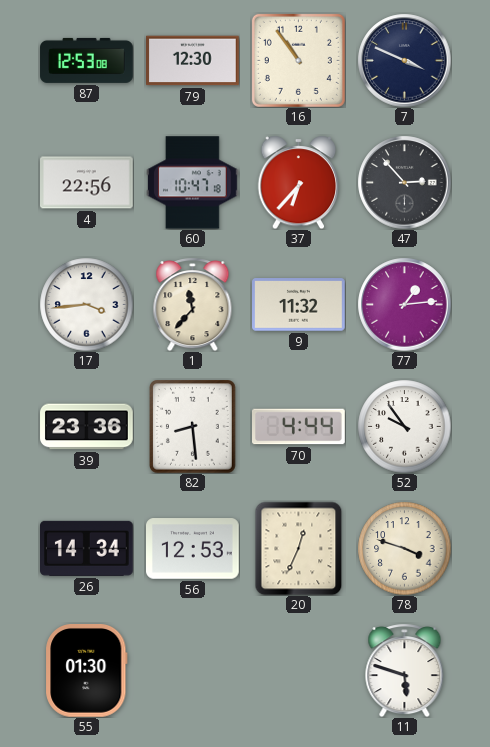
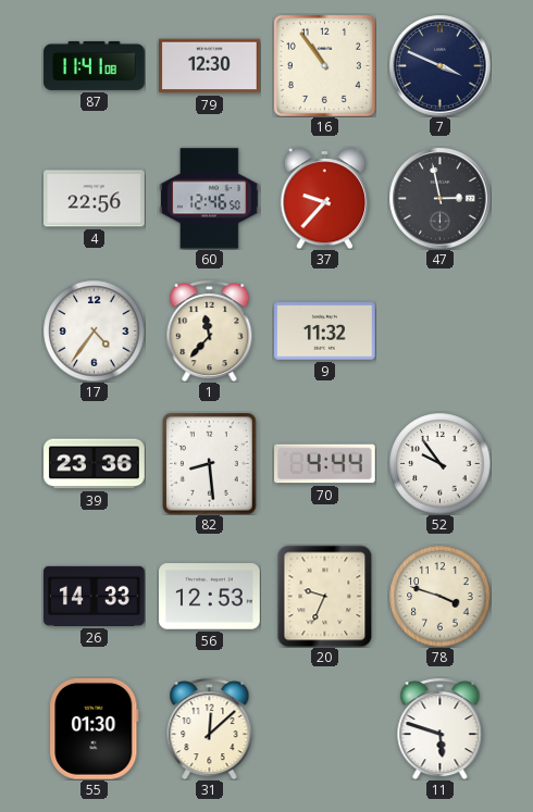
87: 12:53 -> 11:41 (95, 65)
60: 10:47 -> 12:46 (210, 199)
37: 6:37 -> 9:37 (325, 198)
47: 2:53 -> 2:58 (439, 198)
17: 3:44 -> 4:36 (94, 330)
77: 1:14 -> none (404, 304)
26: 14:34 -> 14:33 (95, 596)
20: 12:34 -> 9:34 (325, 596)
31: none -> 12:08 (210, 728)
